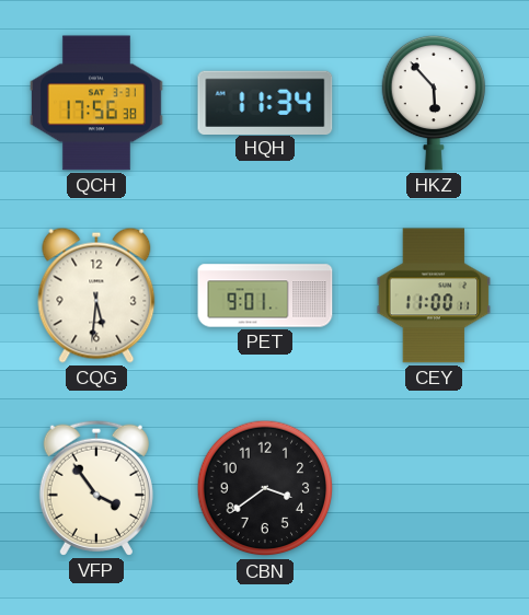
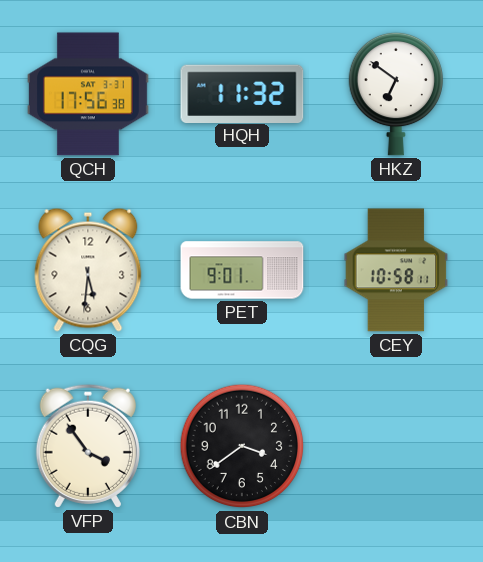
HQH: 11:34 -> 11:32 (242, 93)
HKZ: 5:53 -> 6:51 (395, 94)
CEY: 11:00 -> 10:58 (396, 270)
